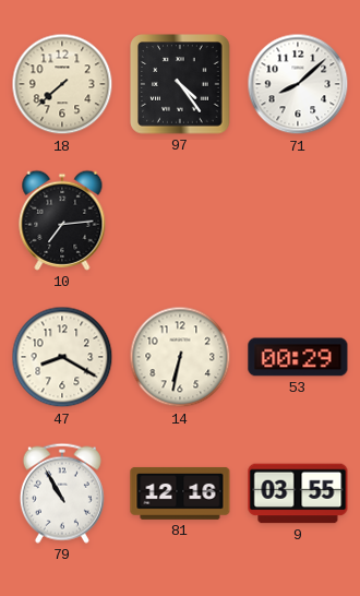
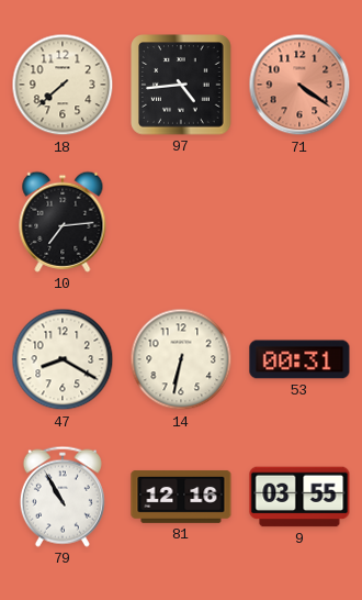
97: 4:24 -> 4:44 (181, 85)
71: 8:08 -> 4:21 (299, 85)
71 dial: white -> salmon (299, 85)
53: 00:29 -> 00:31 (299, 359)
